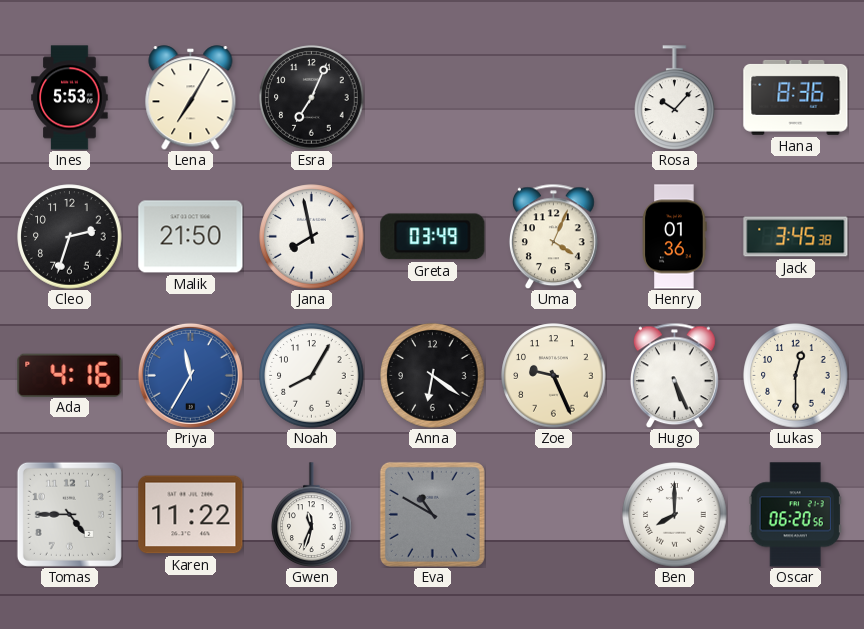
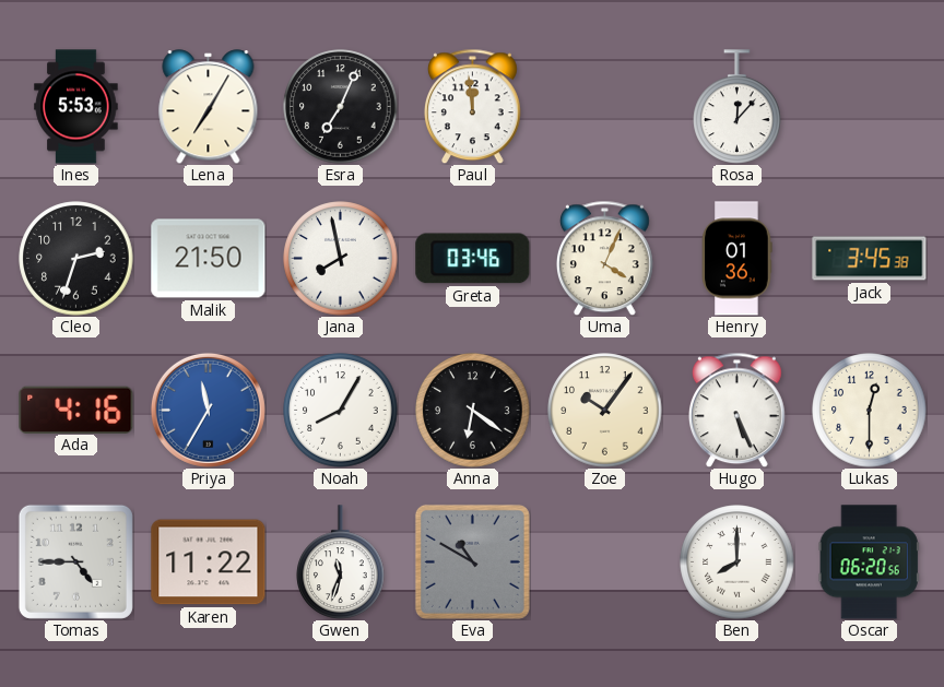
Paul: none -> 11:59 (473, 106)
Rosa: 10:07 -> 12:07 (737, 107)
Hana: 8:36 -> none (796, 97)
Greta: 03:49 -> 03:46 (473, 259)
Zoe: 9:26 -> 10:06 (605, 411)
